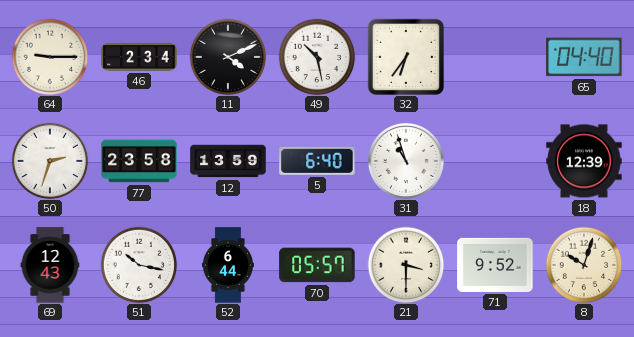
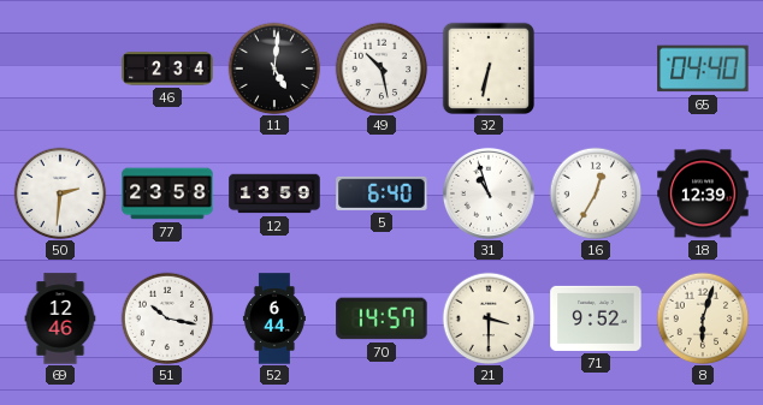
64: 9:15 -> none (50, 57)
11: 4:11 -> 5:01 (274, 69)
32: 6:36 -> 6:32 (487, 67)
50: 2:33 -> 2:31 (60, 193)
16: none -> 12:35 (596, 193)
69: 12:43 -> 12:46 (60, 318)
70: 05:57 -> 14:57 (381, 318)
8: 10:03 -> 6:03 (703, 318)
